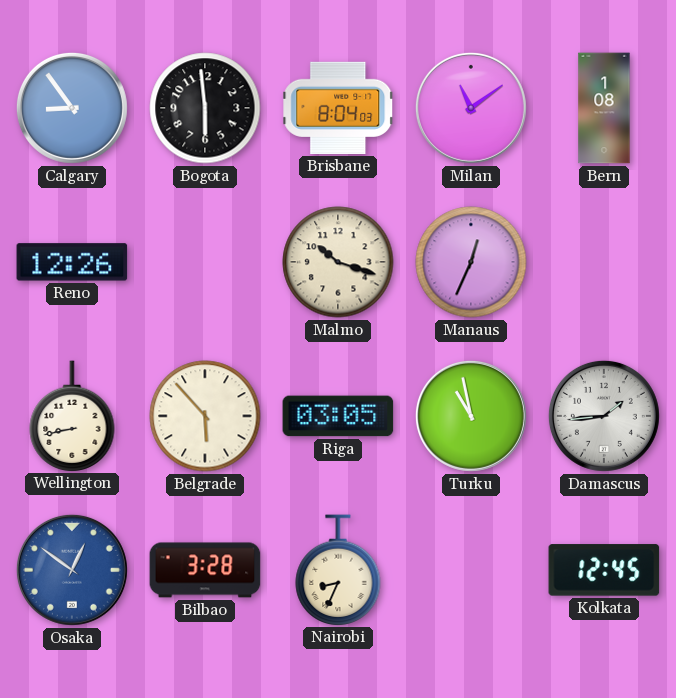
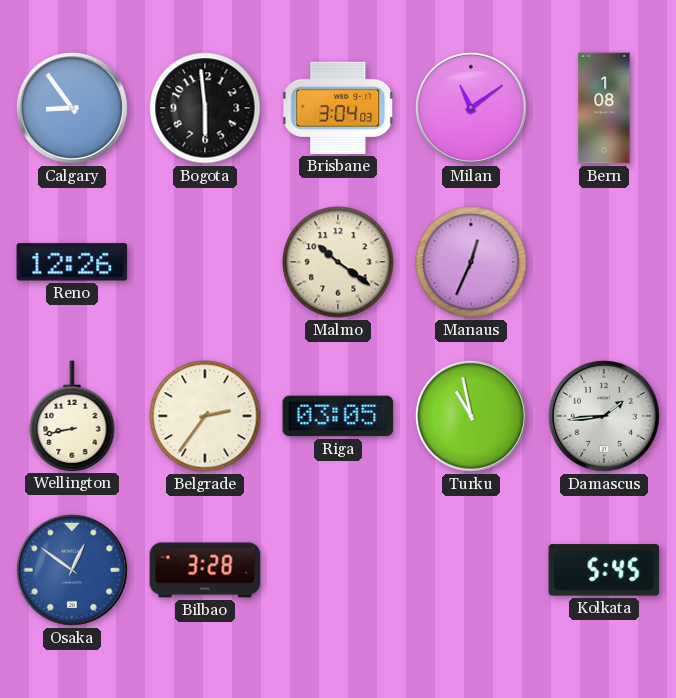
Brisbane: 8:04 -> 3:04 (338, 108)
Malmo: 10:18 -> 10:21 (338, 262)
Belgrade: 5:53 -> 2:36 (205, 416)
Nairobi: 8:34 -> none (338, 570)
Kolkata: 12:45 -> 5:45 (604, 570)
